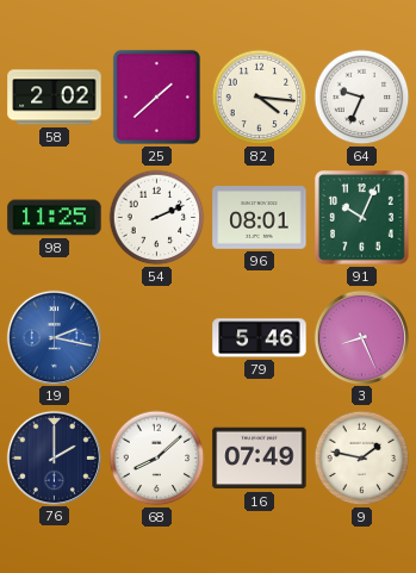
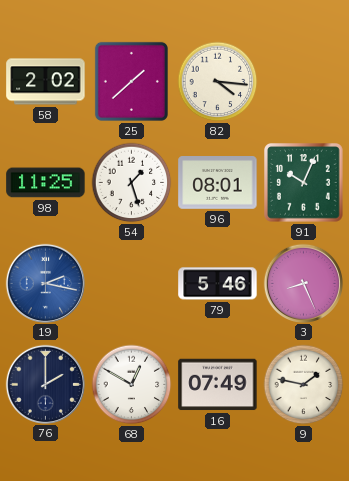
64: 9:34 -> none (362, 98)
54: 2:11 -> 1:27 (132, 183)
68: 8:08 -> 12:50 (132, 385)
